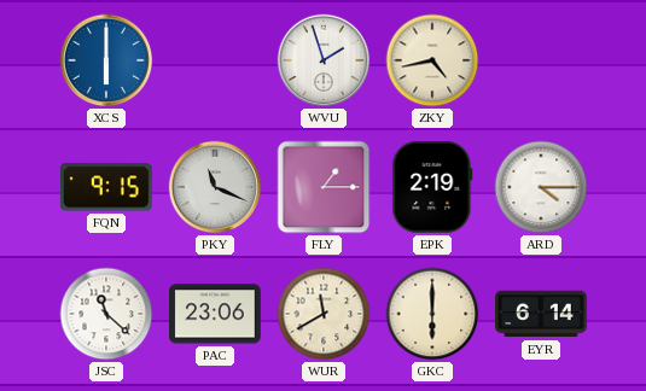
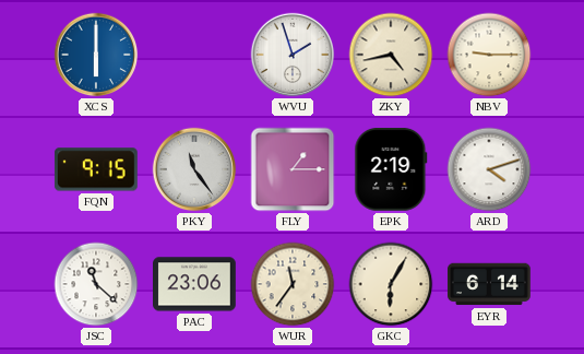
NBV: none -> 9:15 (489, 55)
PKY: 11:19 -> 11:24 (194, 169)
ARD: 4:15 -> 4:12 (489, 169)
WUR: 11:40 -> 11:36 (293, 284)
GKC: 6:00 -> 6:05 (391, 284)
